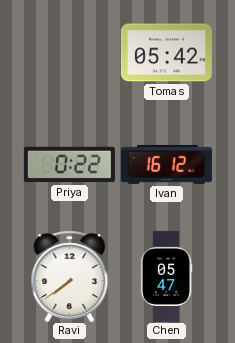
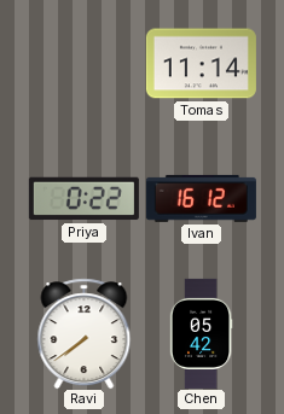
Tomas: 05:42 -> 11:14 (201, 64)
Chen: 05:47 -> 05:42 (201, 333)
